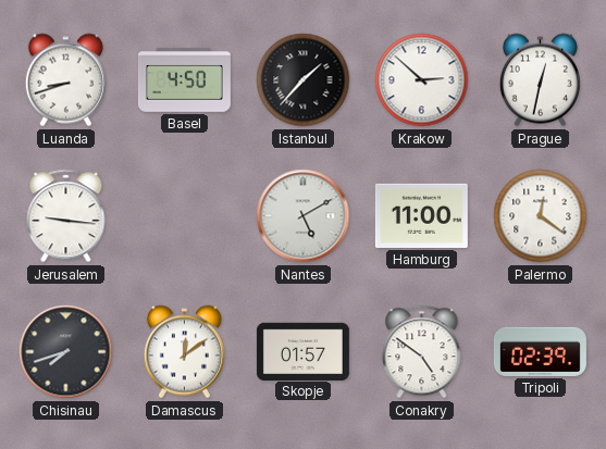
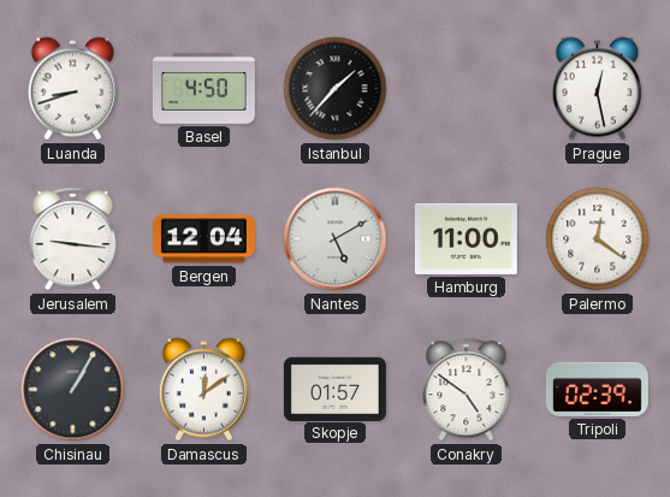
Krakow: 2:52 -> none (422, 80)
Prague: 12:32 -> 12:28 (597, 89)
Bergen: none -> 12:04 (203, 239)
Chisinau: 7:42 -> 1:05 (73, 390)
